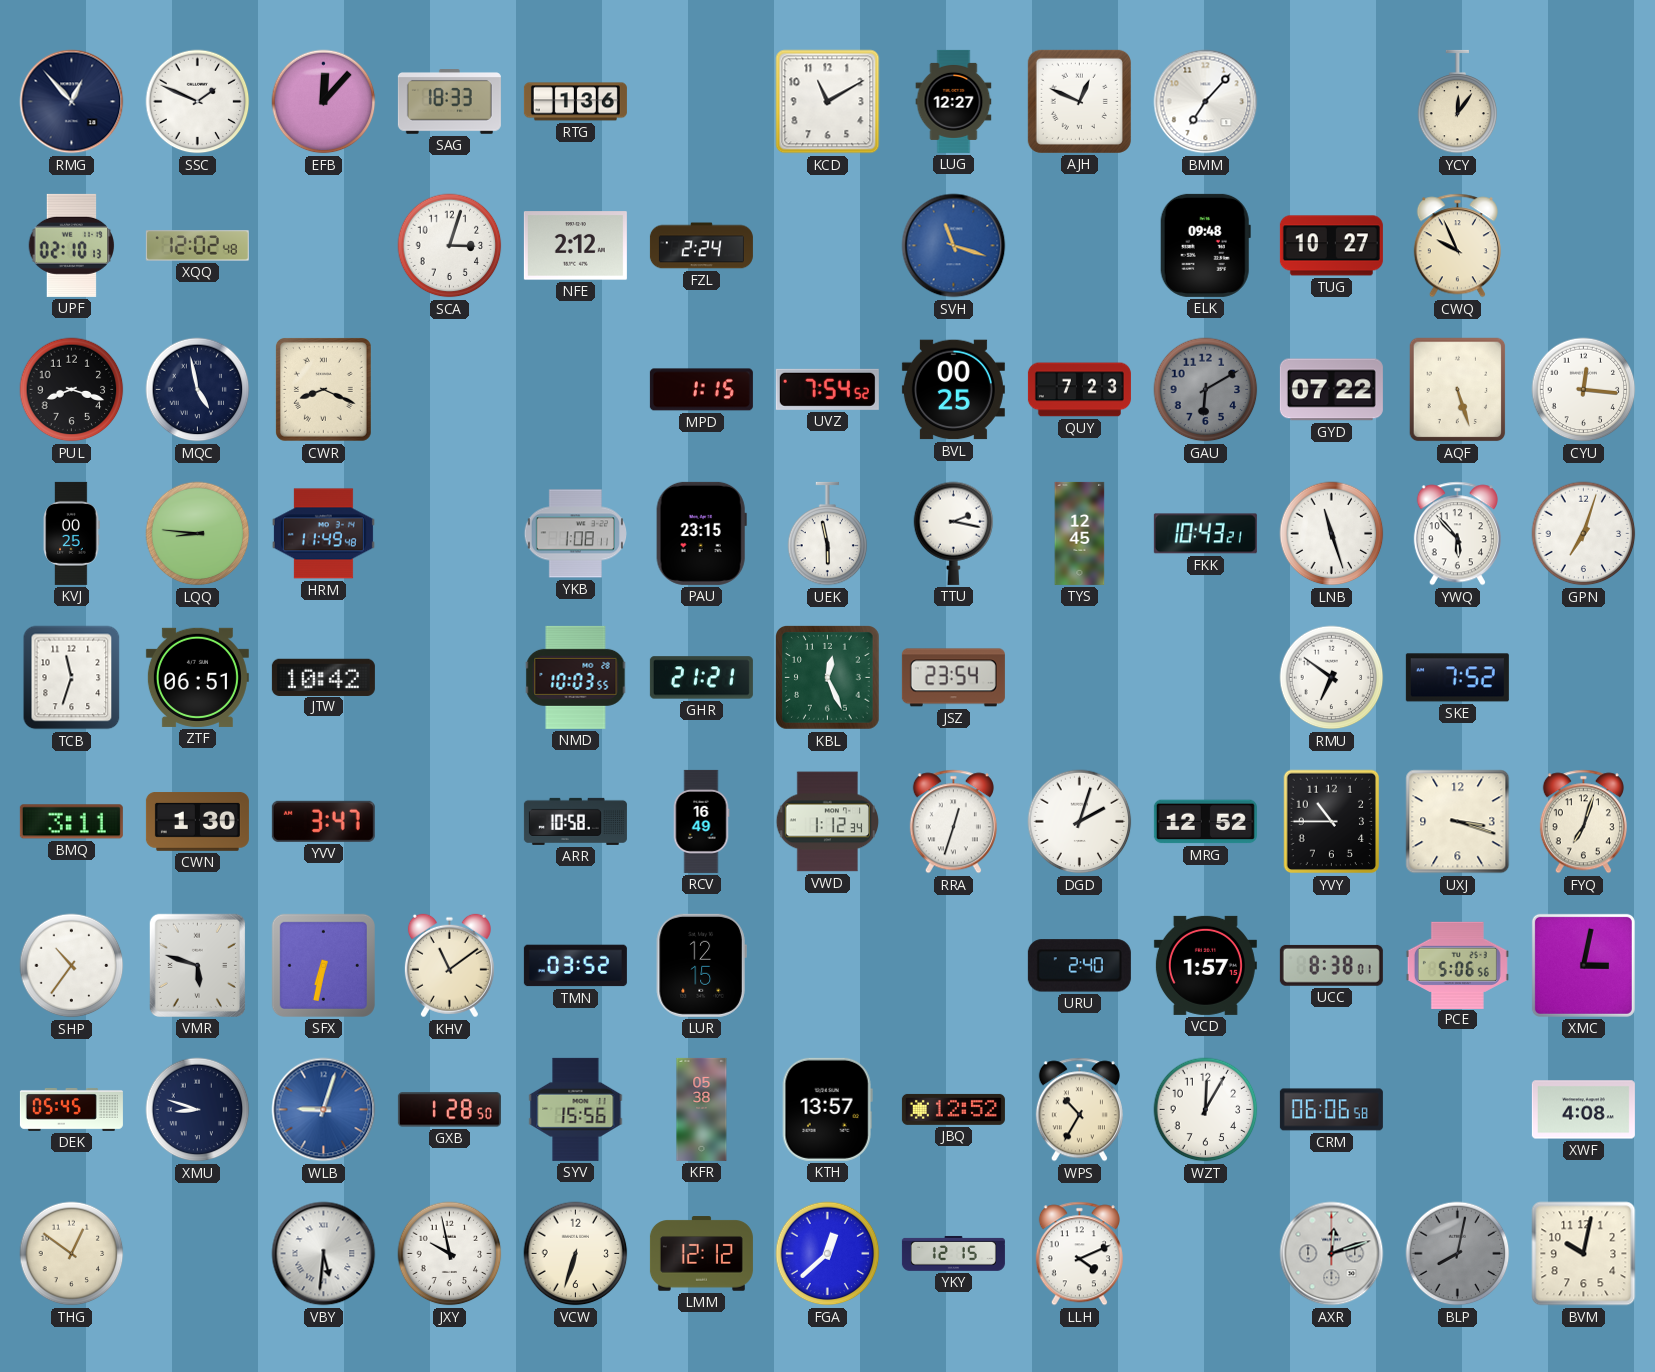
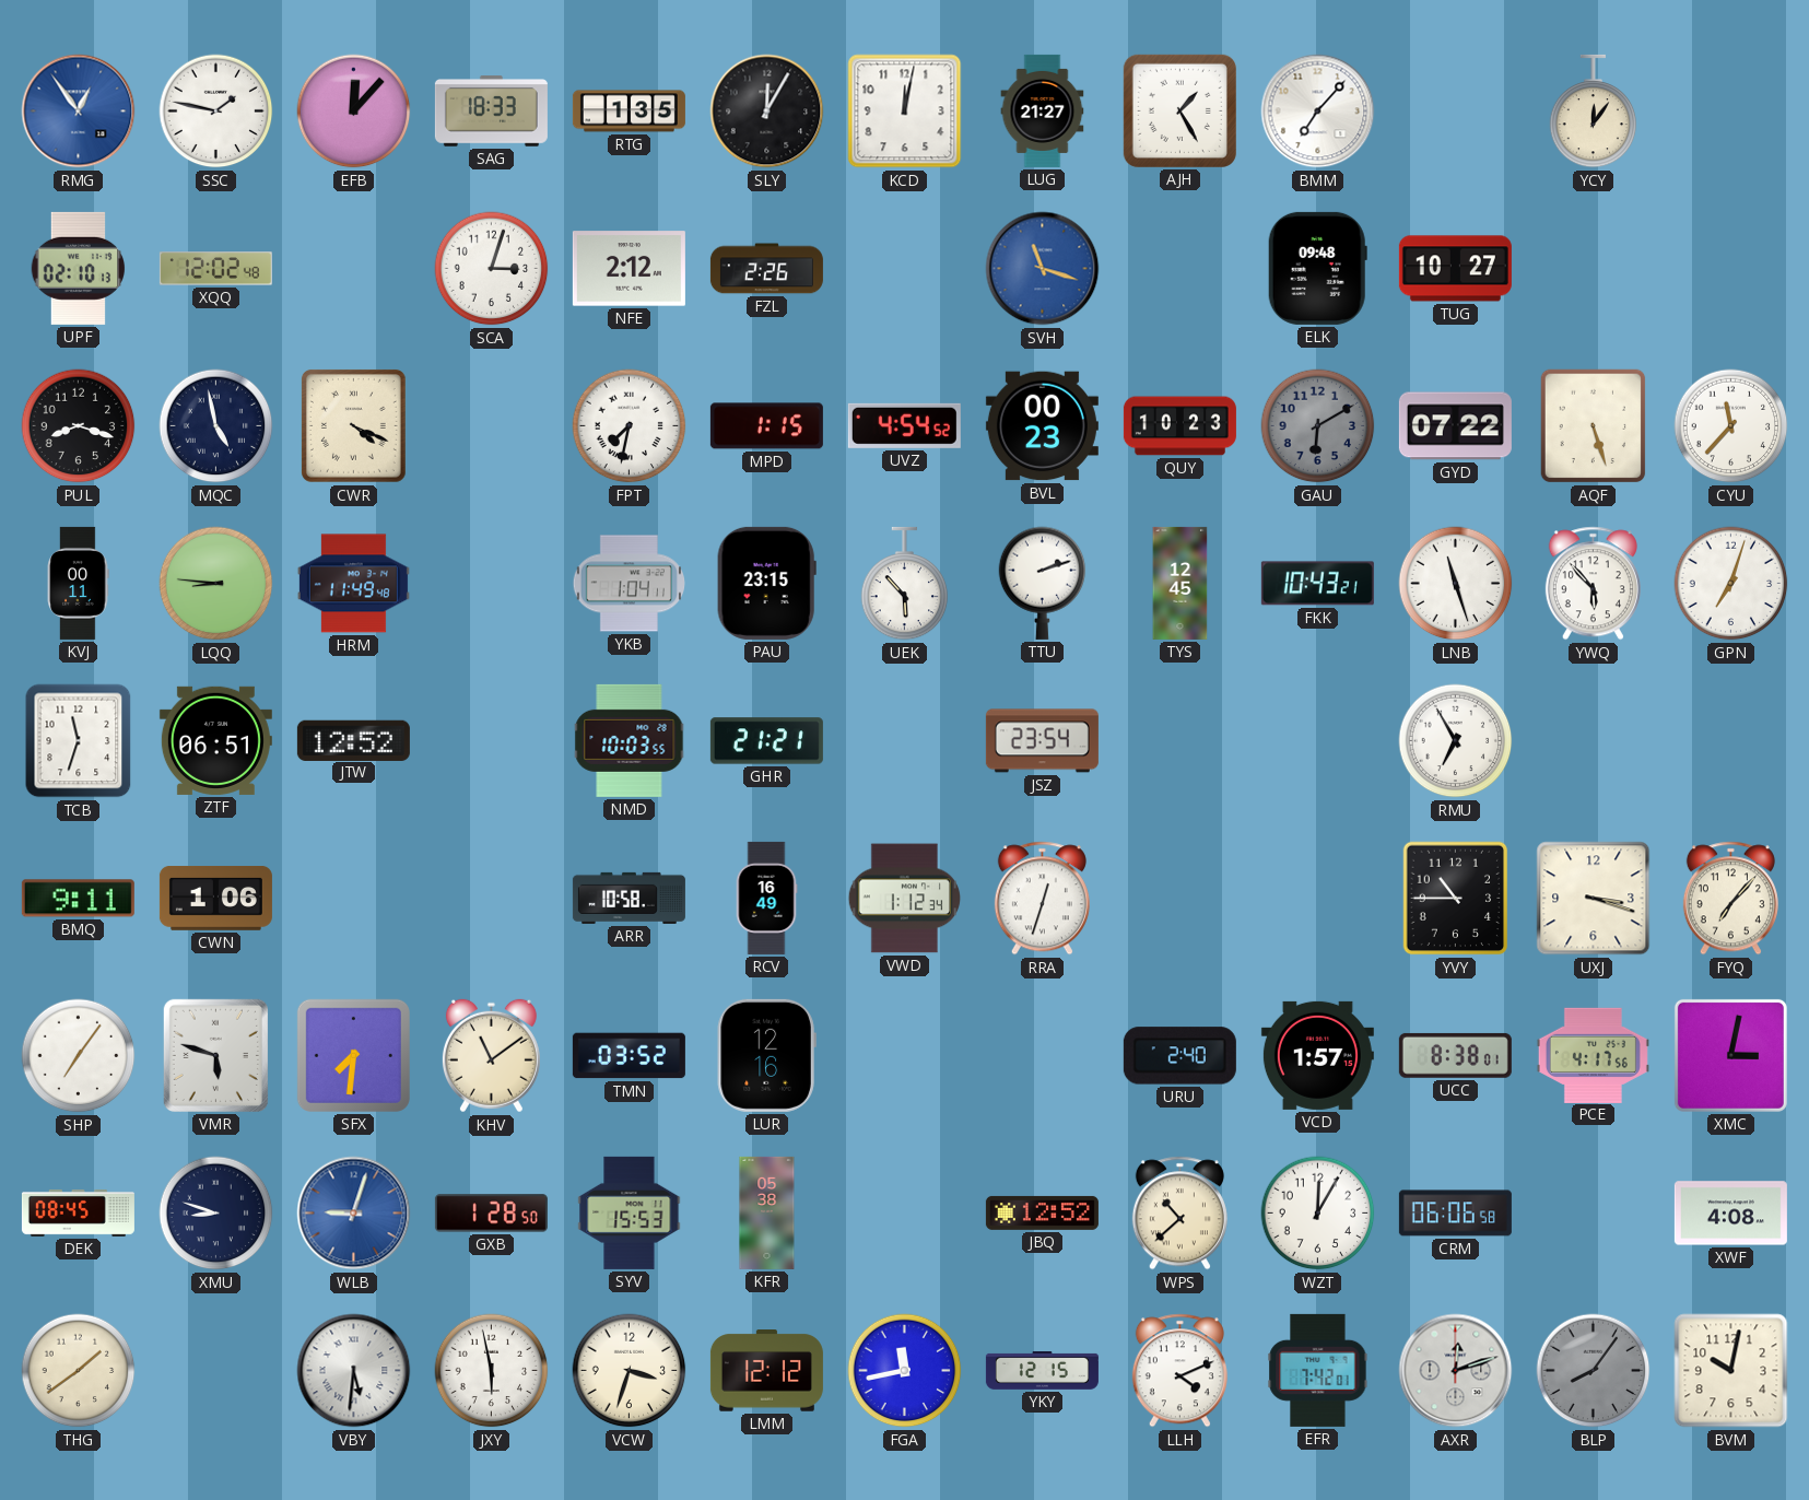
RMG: 12:53 -> 12:54 (79, 112)
RMG dial: navy -> blue (79, 112)
SSC: 1:49 -> 1:47 (216, 112)
RTG: 1:36 -> 1:35 (629, 112)
SLY: none -> 12:05 (767, 112)
KCD: 11:10 -> 12:02 (905, 112)
LUG: 12:27 -> 21:27 (1043, 110)
AJH: 12:49 -> 1:25 (1179, 110)
FZL: 2:24 -> 2:26 (766, 269)
CWQ: 9:56 -> none (1457, 246)
CWR: 8:19 -> 4:19 (353, 425)
FPT: none -> 7:32 (630, 426)
UVZ: 7:54 -> 4:54 (904, 425)
BVL: 00:25 -> 00:23 (1042, 426)
QUY: 7:23 -> 10:23 (1179, 426)
CYU: 12:16 -> 11:37 (1731, 426)
KVJ: 00:25 -> 00:11 (78, 583)
YKB: 1:08 -> 1:04 (629, 584)
UEK: 5:58 -> 5:53 (905, 584)
TTU: 2:17 -> 2:12 (1043, 583)
JTW: 10:42 -> 12:52 (353, 740)
KBL: 12:26 -> none (828, 678)
RMU: 6:51 -> 6:55 (1456, 741)
SKE: 7:52 -> none (1457, 678)
BMQ: 3:11 -> 9:11 (78, 899)
CWN: 1:30 -> 1:06 (215, 899)
YVV: 3:47 -> none (323, 821)
DGD: 2:03 -> none (1080, 822)
MRG: 12:52 -> none (1205, 822)
FYQ: 7:03 -> 7:07 (1730, 899)
SHP: 10:36 -> 7:06 (79, 1056)
SFX: 6:32 -> 7:31 (353, 1055)
LUR: 12:15 -> 12:16 (766, 1055)
PCE: 5:06 -> 4:17 (1593, 1055)
DEK: 05:45 -> 08:45 (78, 1212)
SYV: 15:56 -> 15:53 (630, 1212)
KTH: 13:57 -> none (827, 1109)
WPS: 10:35 -> 10:38 (1179, 1214)
THG: 12:51 -> 1:39 (79, 1371)
JXY: 9:58 -> 5:58 (492, 1371)
VCW: 6:33 -> 3:33 (630, 1371)
FGA: 12:38 -> 11:43 (905, 1371)
EFR: none -> 7:42 (1318, 1370)
BLP: 8:02 -> 8:06 (1594, 1371)
